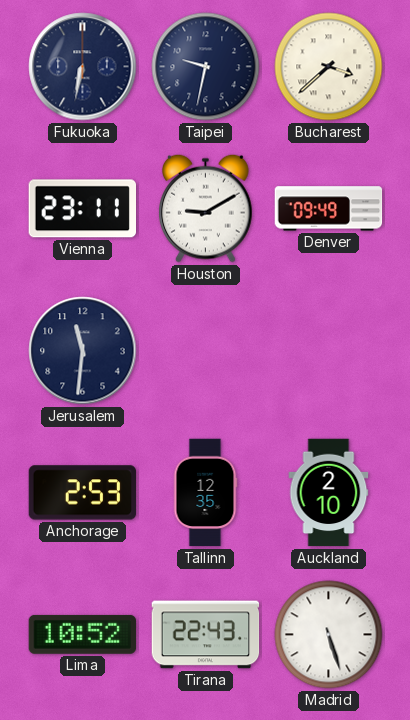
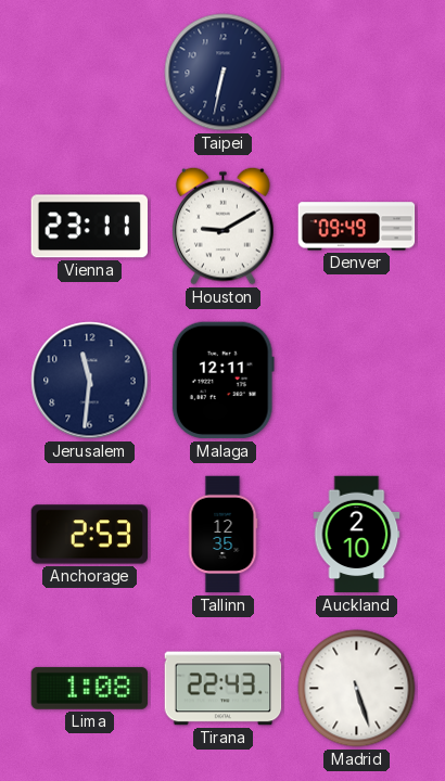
Fukuoka: 6:32 -> none (83, 67)
Taipei: 9:32 -> 6:32 (224, 73)
Bucharest: 3:38 -> none (329, 67)
Malaga: none -> 12:11 (223, 381)
Lima: 10:52 -> 1:08 (90, 688)
